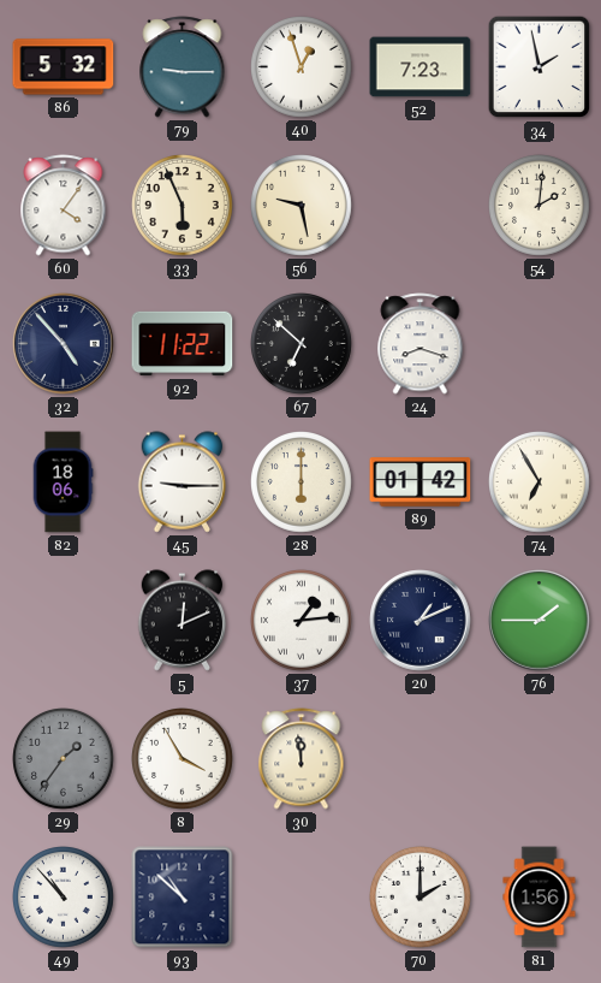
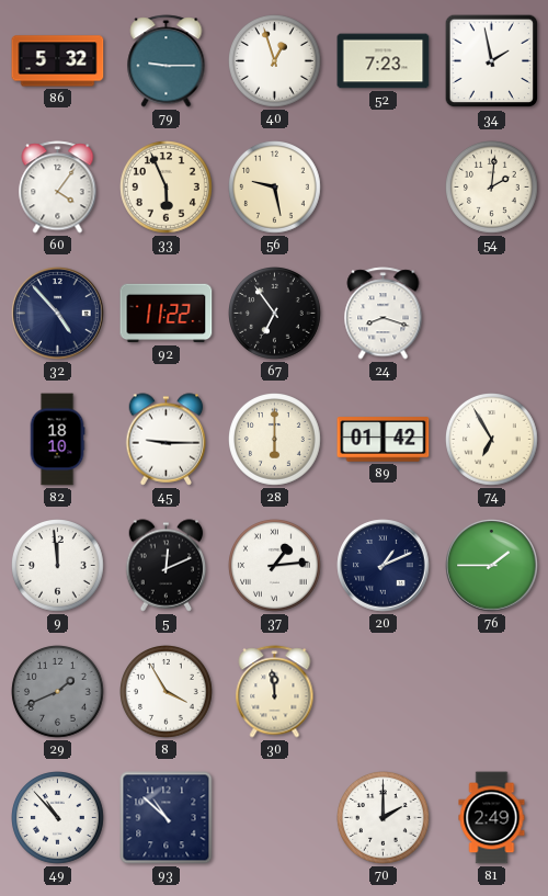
67: 6:52 -> 6:54 (275, 314)
82: 18:06 -> 18:10 (57, 440)
9: none -> 11:59 (58, 566)
29: 1:36 -> 1:41 (58, 692)
81: 1:56 -> 2:49 (492, 818)
